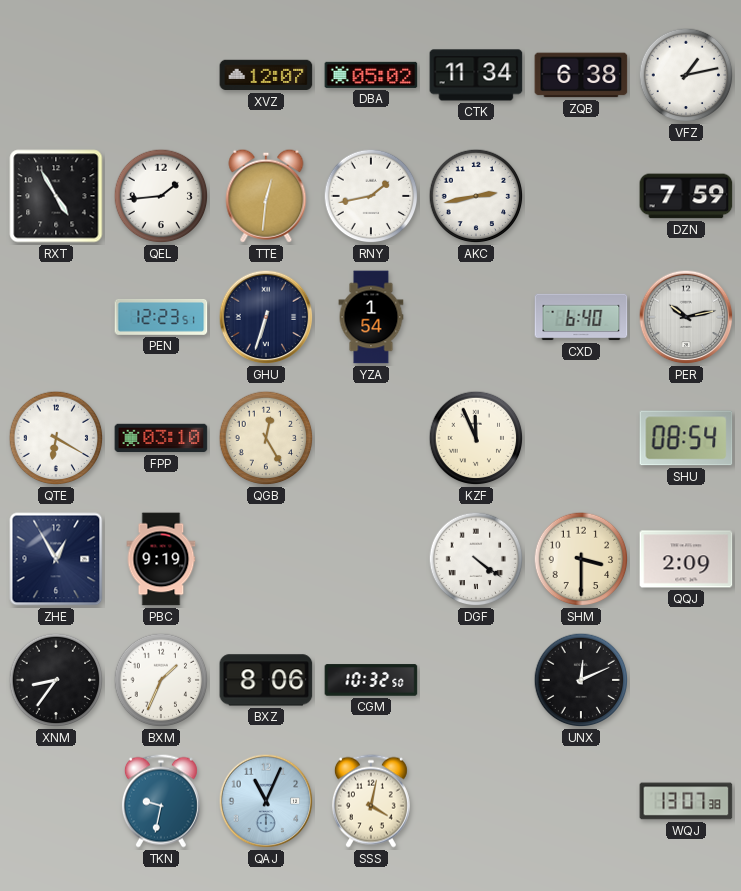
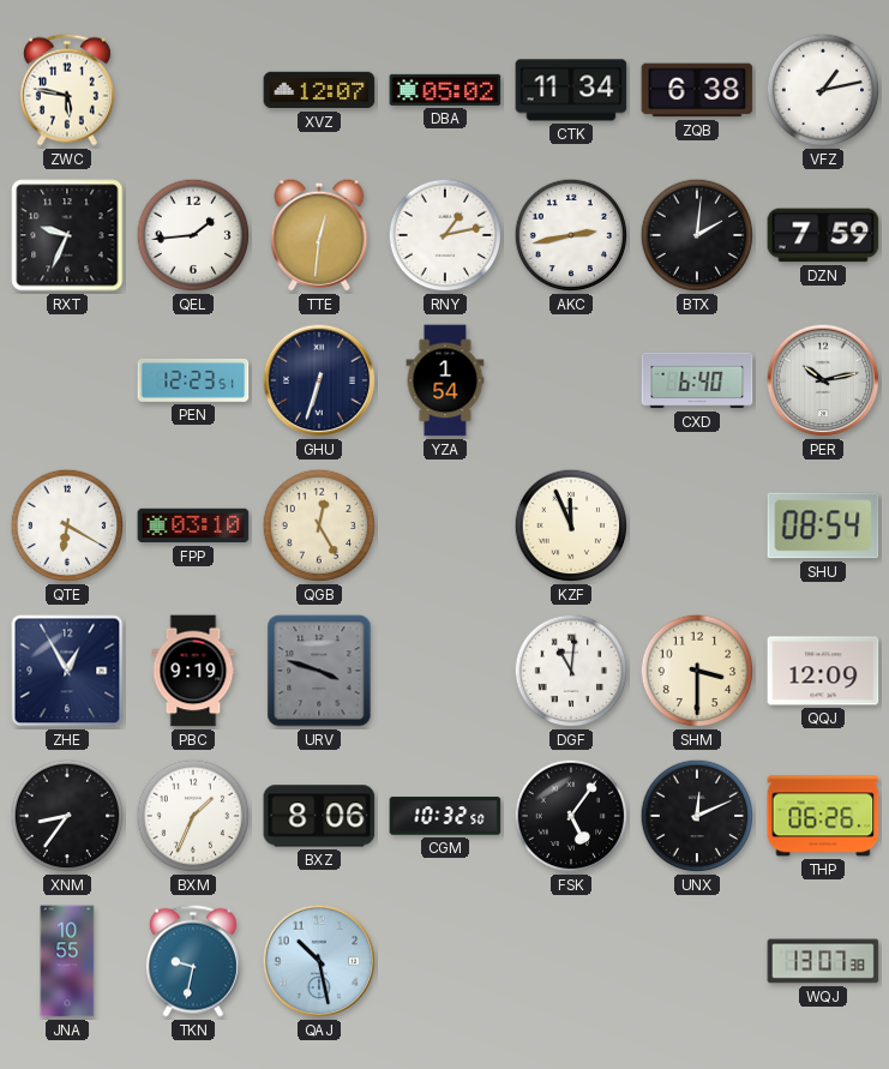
ZWC: none -> 5:47 (67, 90)
RXT: 4:55 -> 9:34 (67, 235)
RNY: 1:43 -> 1:13 (445, 235)
BTX: none -> 2:01 (697, 235)
URV: none -> 3:48 (319, 671)
DGF: 4:21 -> 11:01 (571, 671)
QQJ: 2:09 -> 12:09 (823, 671)
FSK: none -> 5:06 (571, 816)
THP: none -> 06:26 (823, 816)
JNA: none -> 10:55 (67, 961)
QAJ: 11:04 -> 10:28 (319, 961)
SSS: 4:02 -> none (371, 801)
